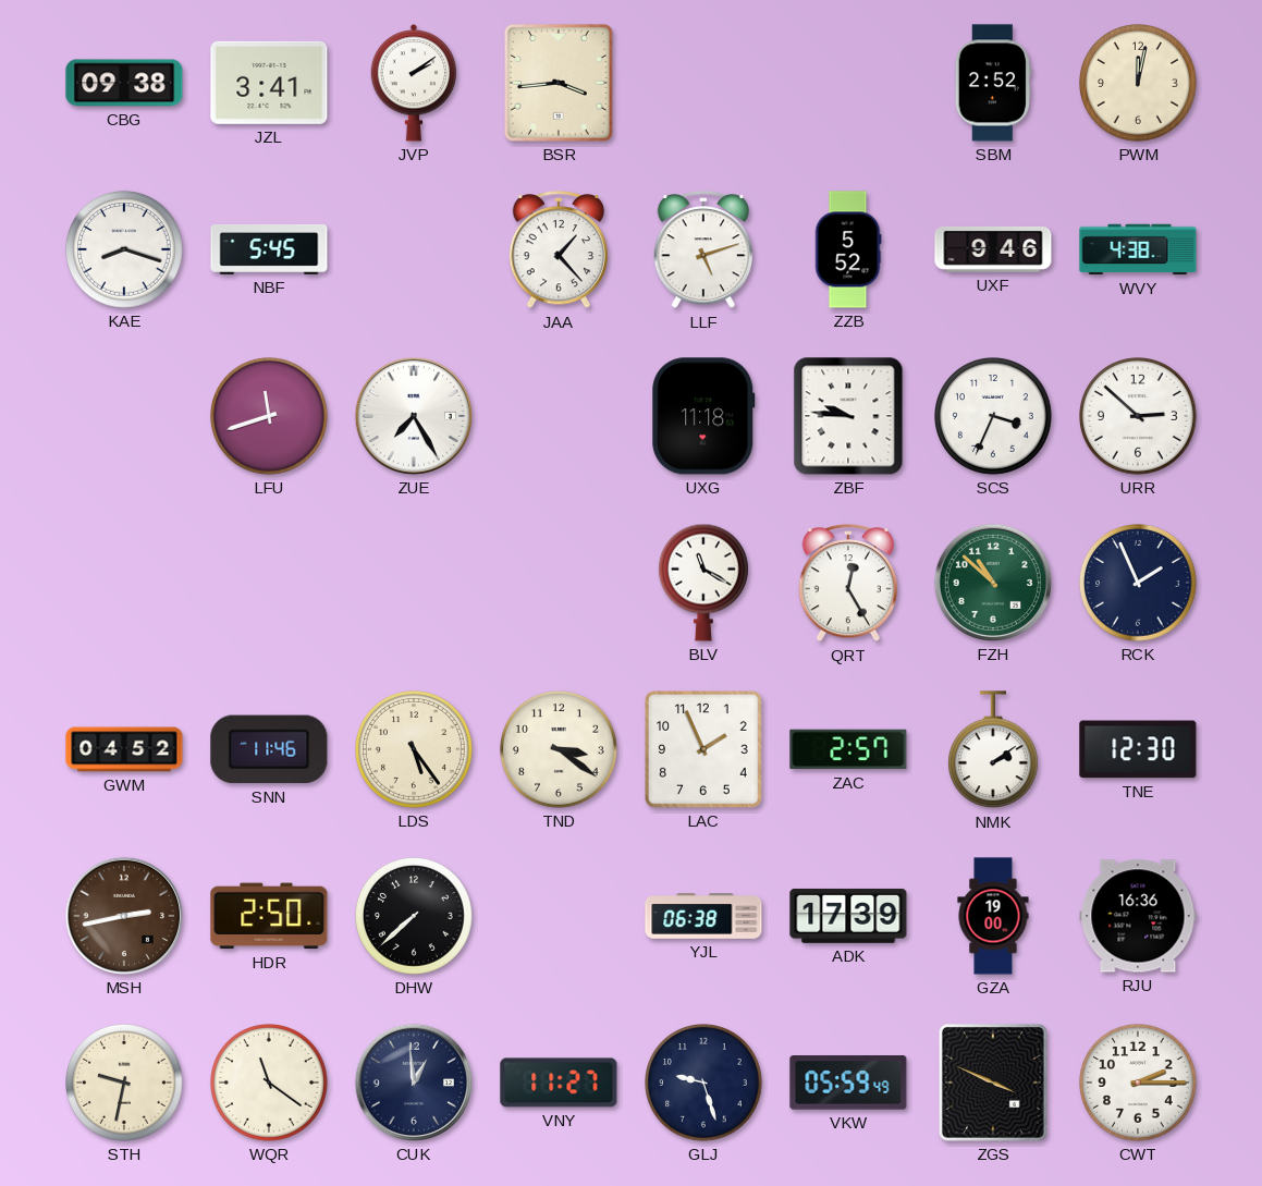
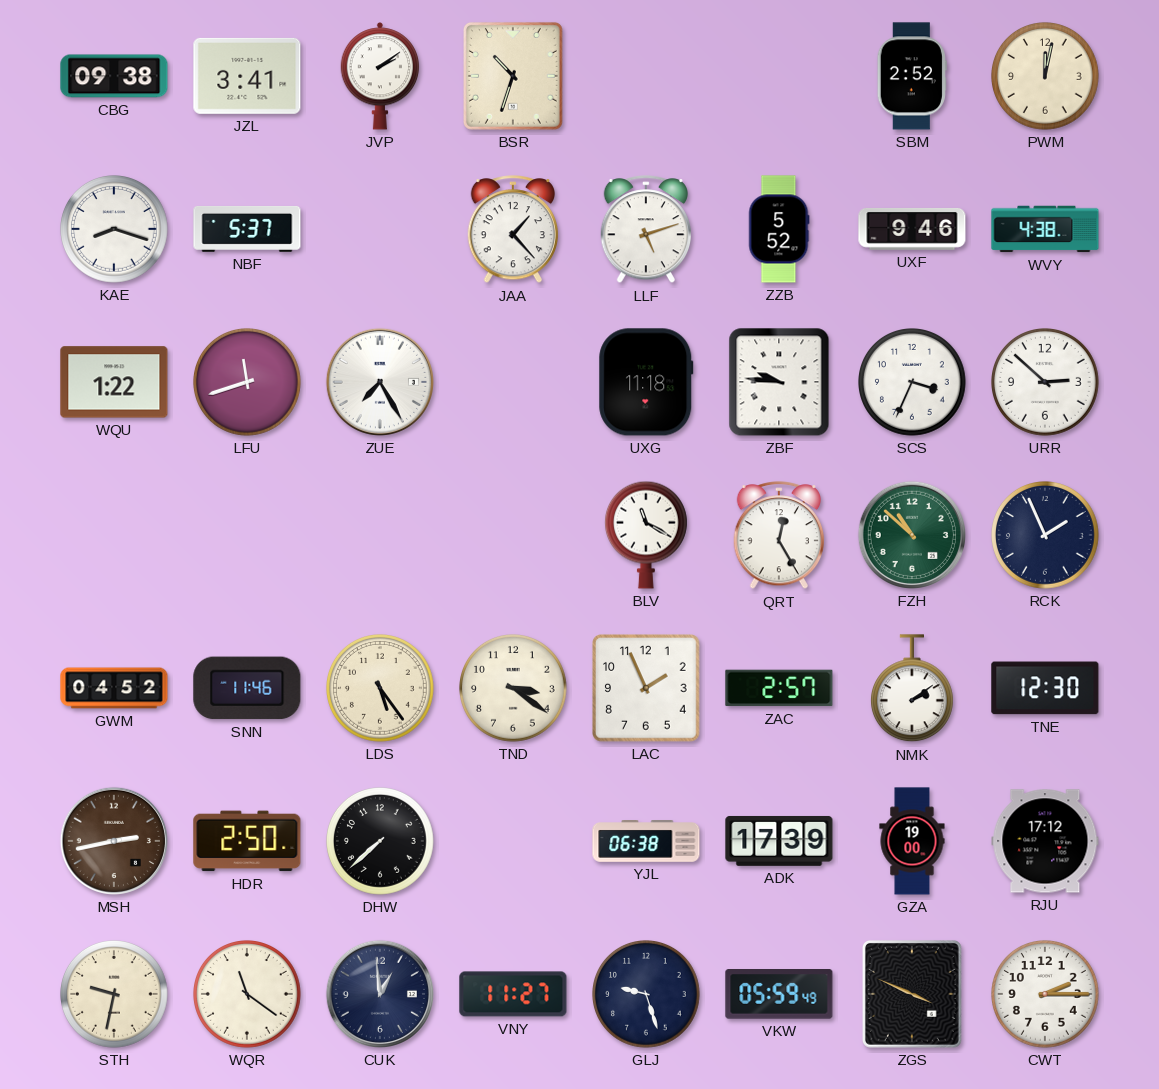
BSR: 3:44 -> 10:33 (513, 76)
NBF: 5:45 -> 5:37 (247, 229)
WQU: none -> 1:22 (114, 382)
RJU: 16:36 -> 17:12 (1045, 841)
